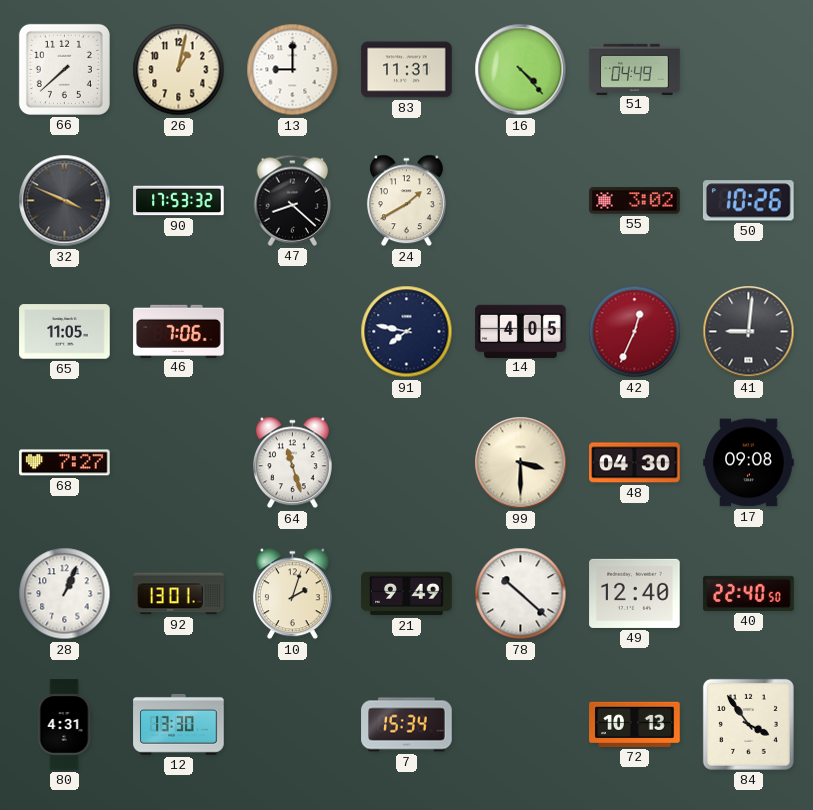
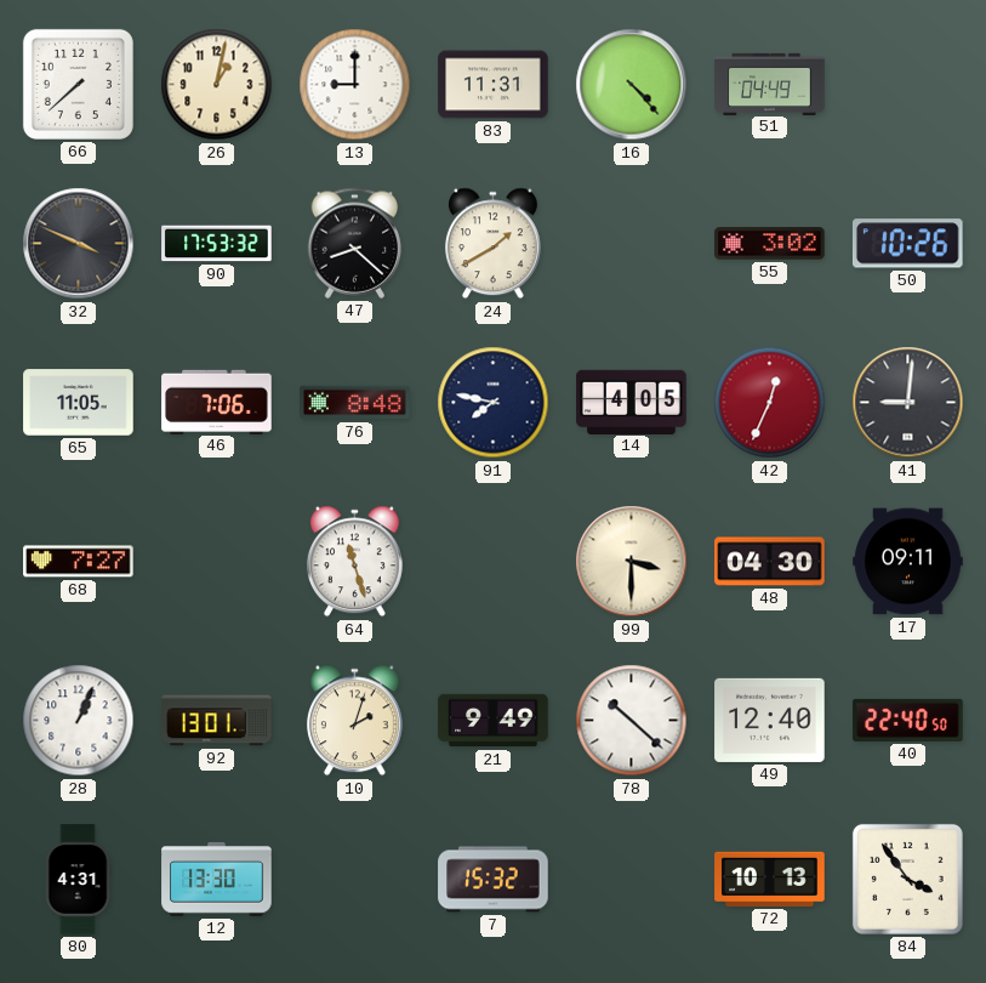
76: none -> 8:48 (355, 403)
17: 09:08 -> 09:11 (908, 562)
7: 15:34 -> 15:32 (494, 880)
